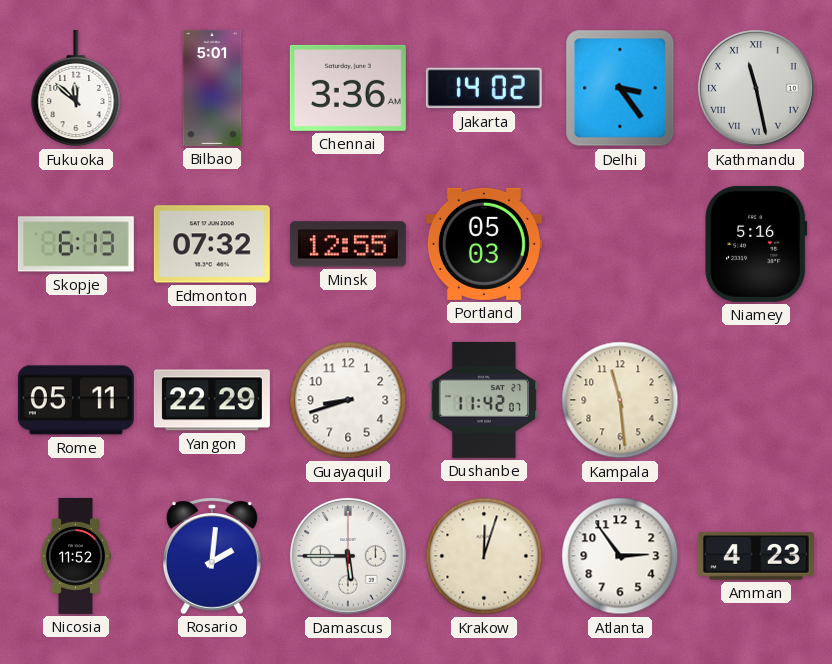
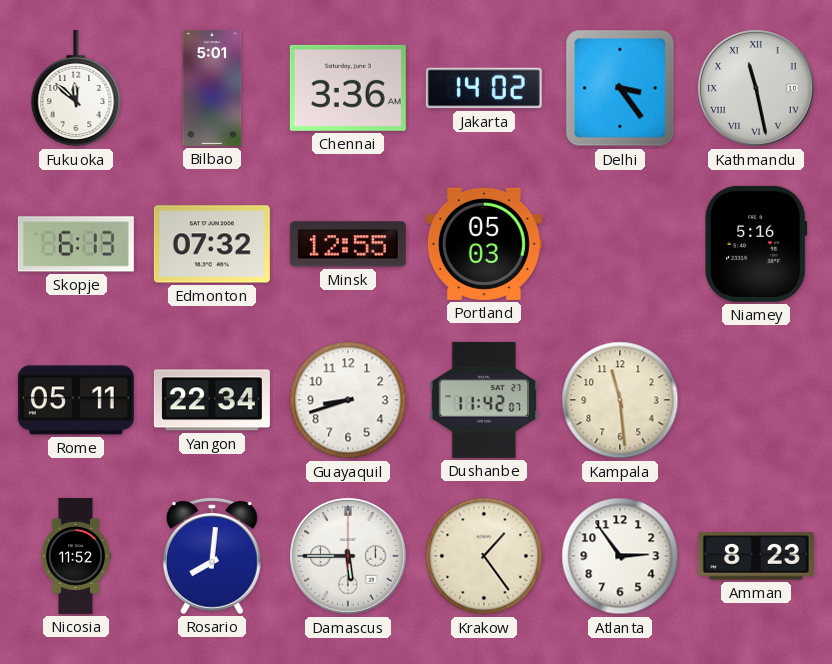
Yangon: 22:29 -> 22:34 (212, 400)
Rosario: 2:01 -> 8:01 (212, 556)
Krakow: 12:03 -> 1:24 (484, 556)
Amman: 4:23 -> 8:23 (756, 556)
